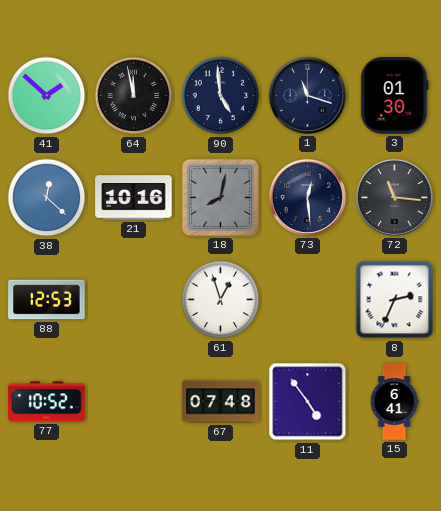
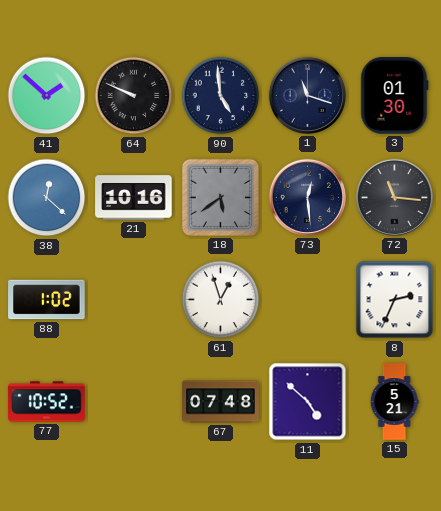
64: 11:58 -> 9:49 (134, 96)
18: 8:02 -> 5:39 (220, 197)
88: 12:53 -> 1:02 (47, 300)
11: 4:54 -> 4:52 (308, 402)
15: 6:41 -> 5:21 (394, 402)
